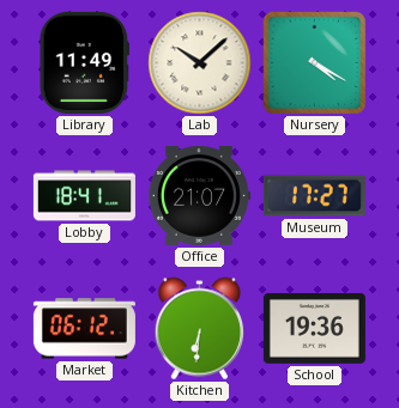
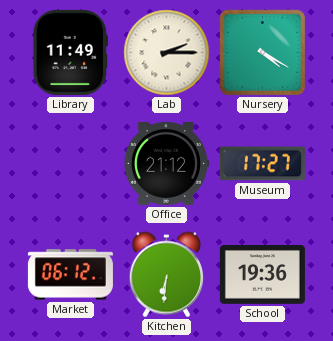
Lab: 10:08 -> 2:15 (167, 53)
Lobby: 18:41 -> none (84, 196)
Office: 21:07 -> 21:12 (166, 163)
